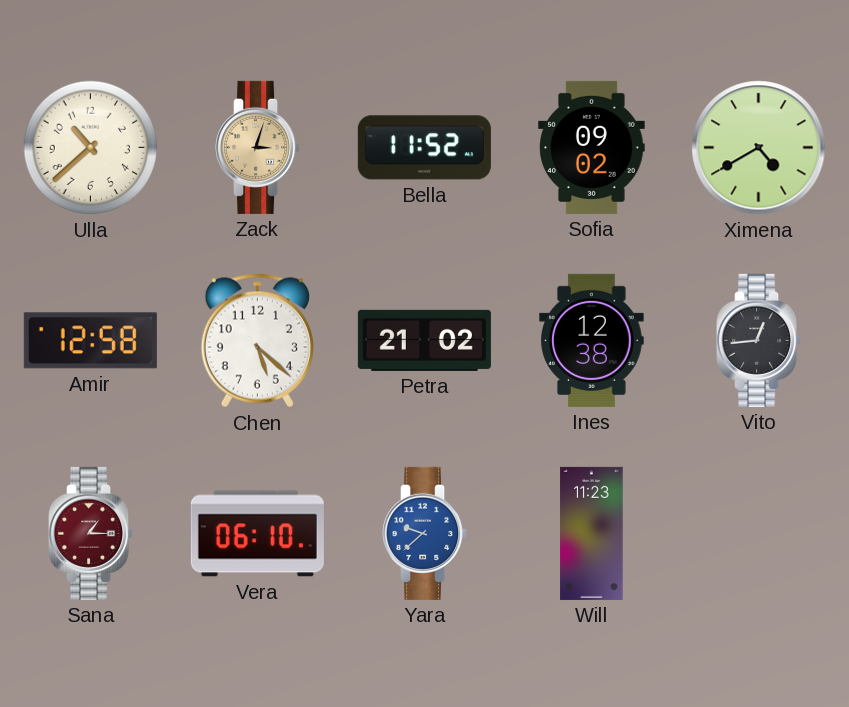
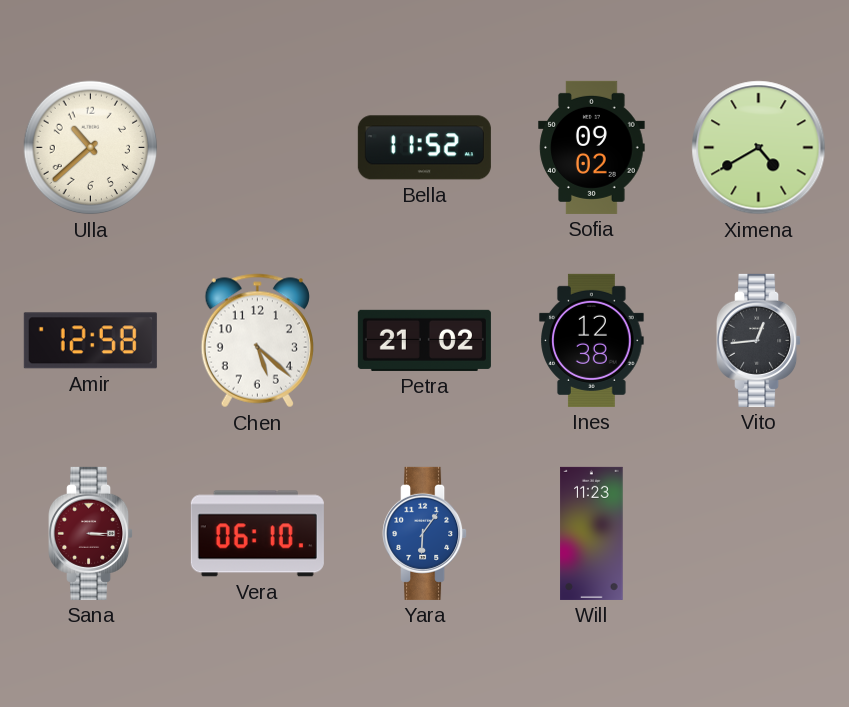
Zack: 3:03 -> none (258, 147)
Sana: 1:15 -> 3:15 (91, 533)
Yara: 9:38 -> 6:06 (425, 533)
